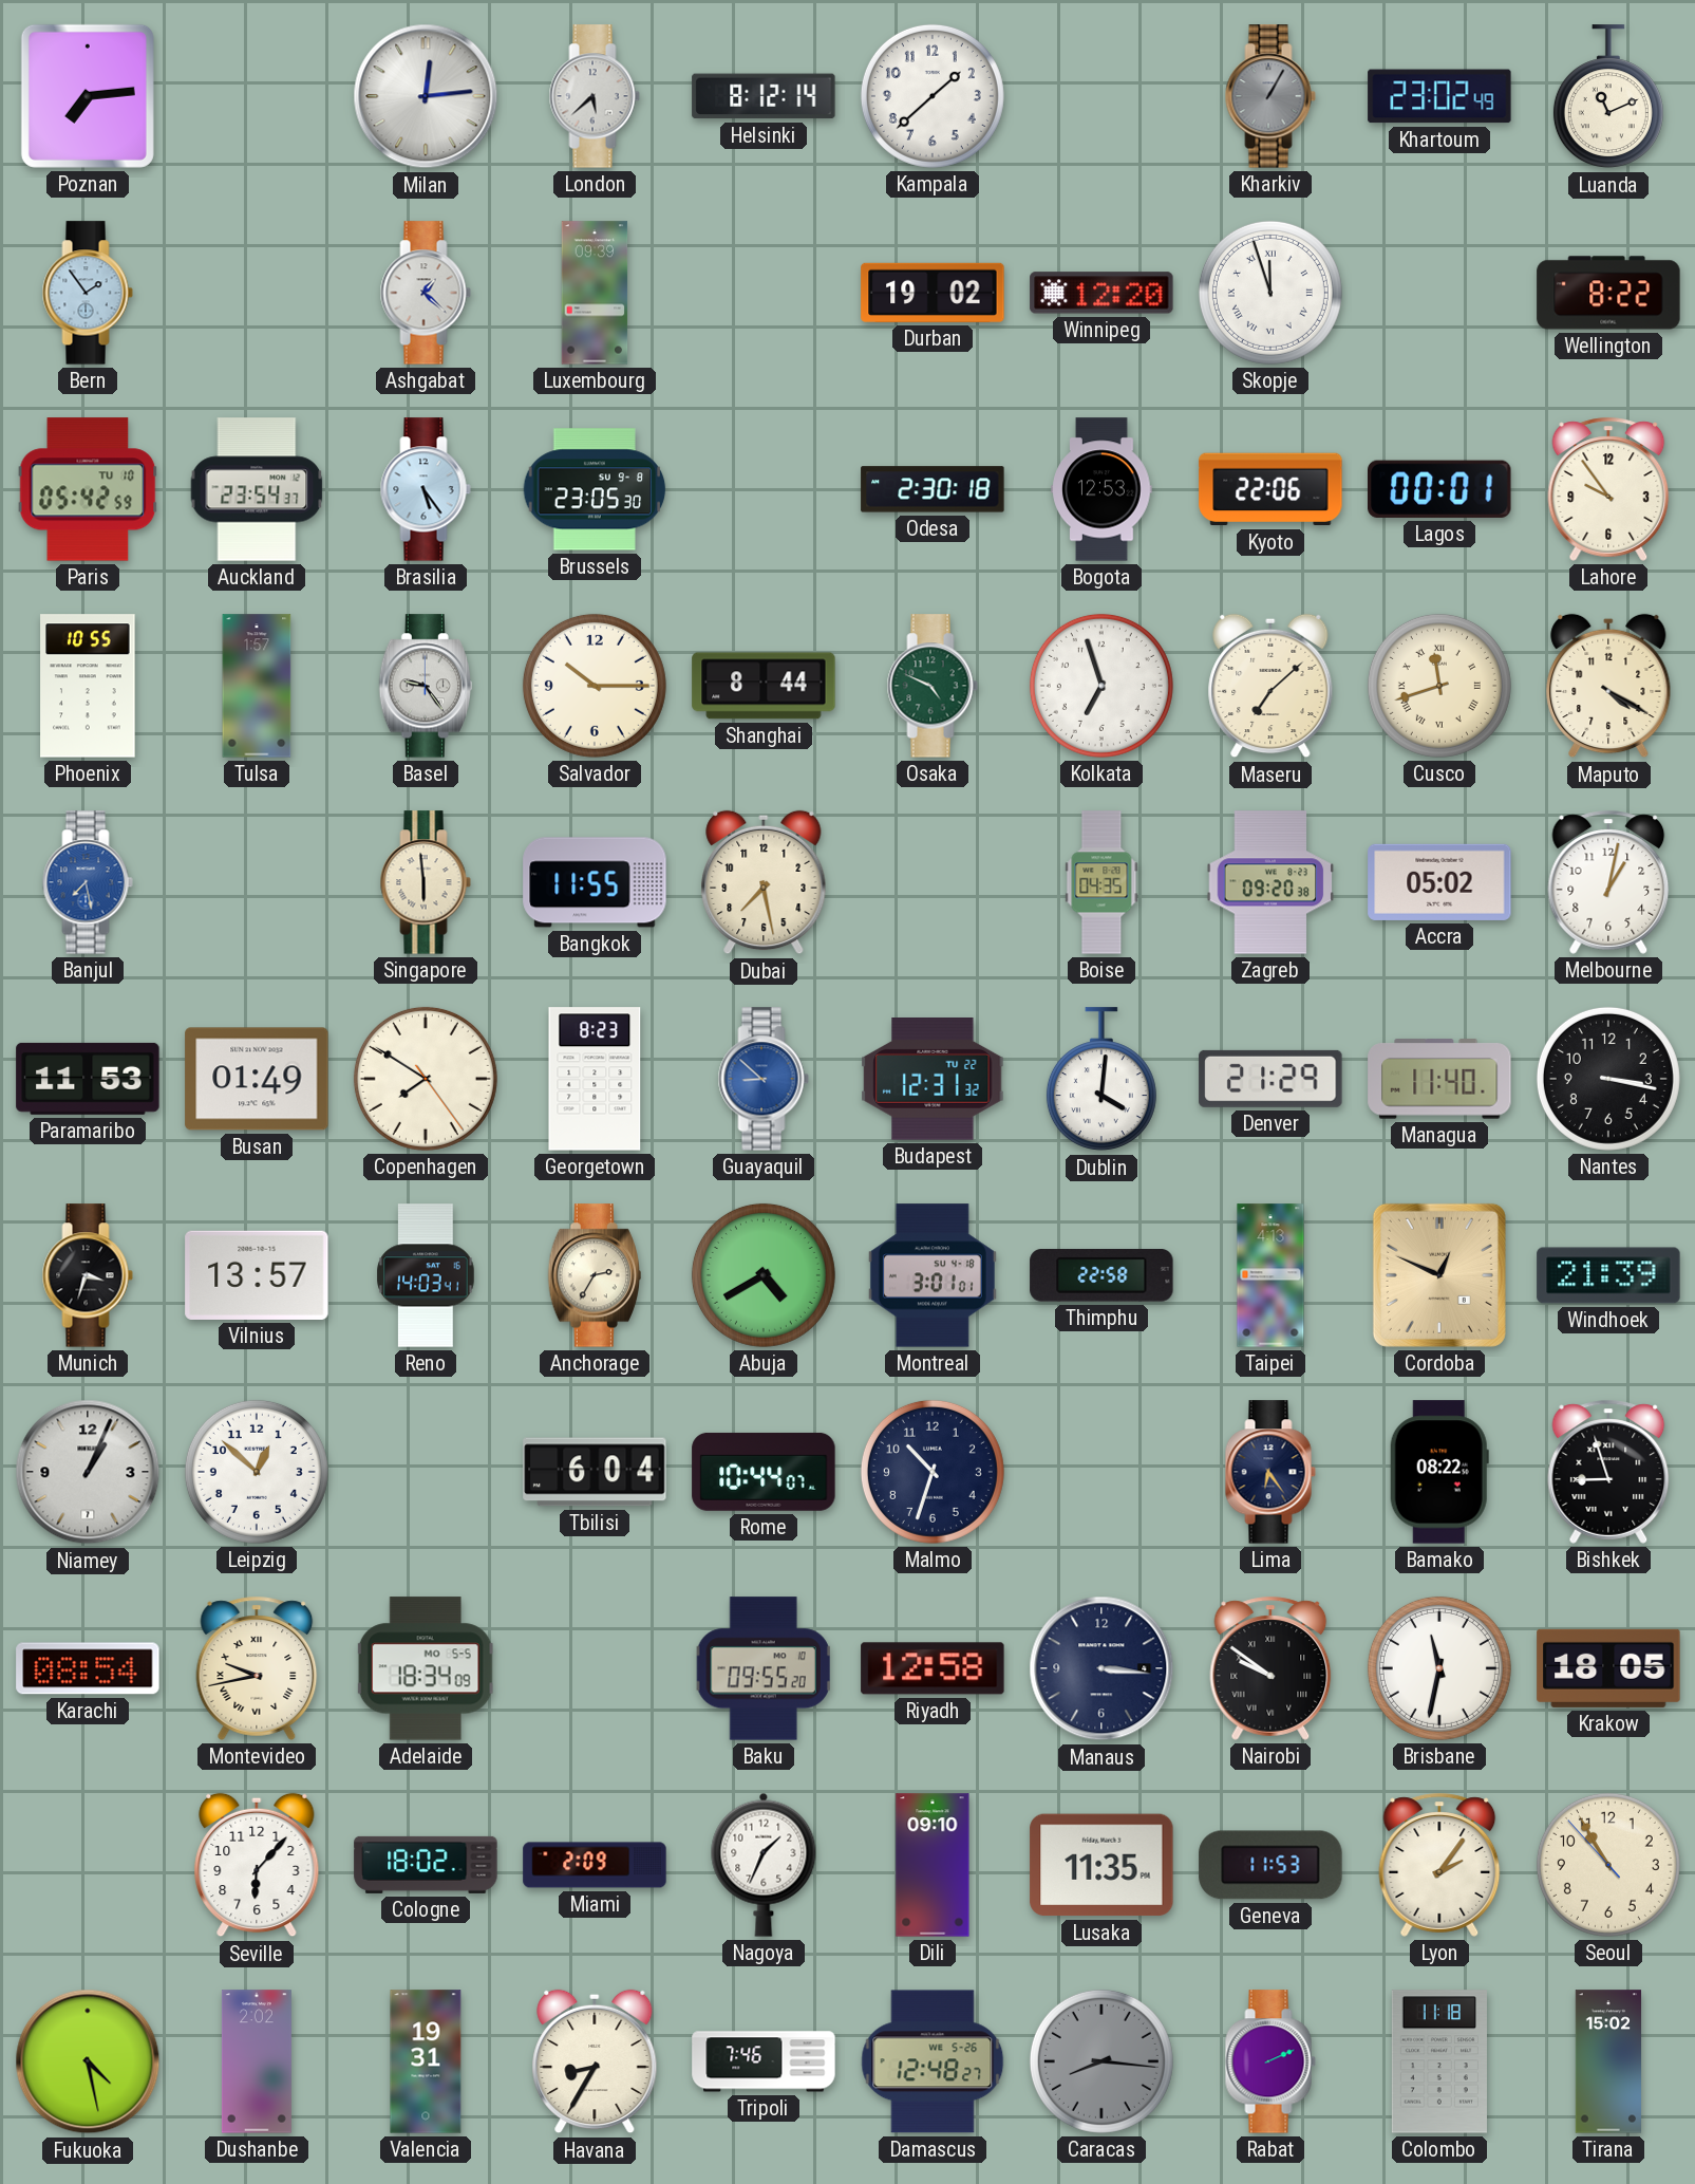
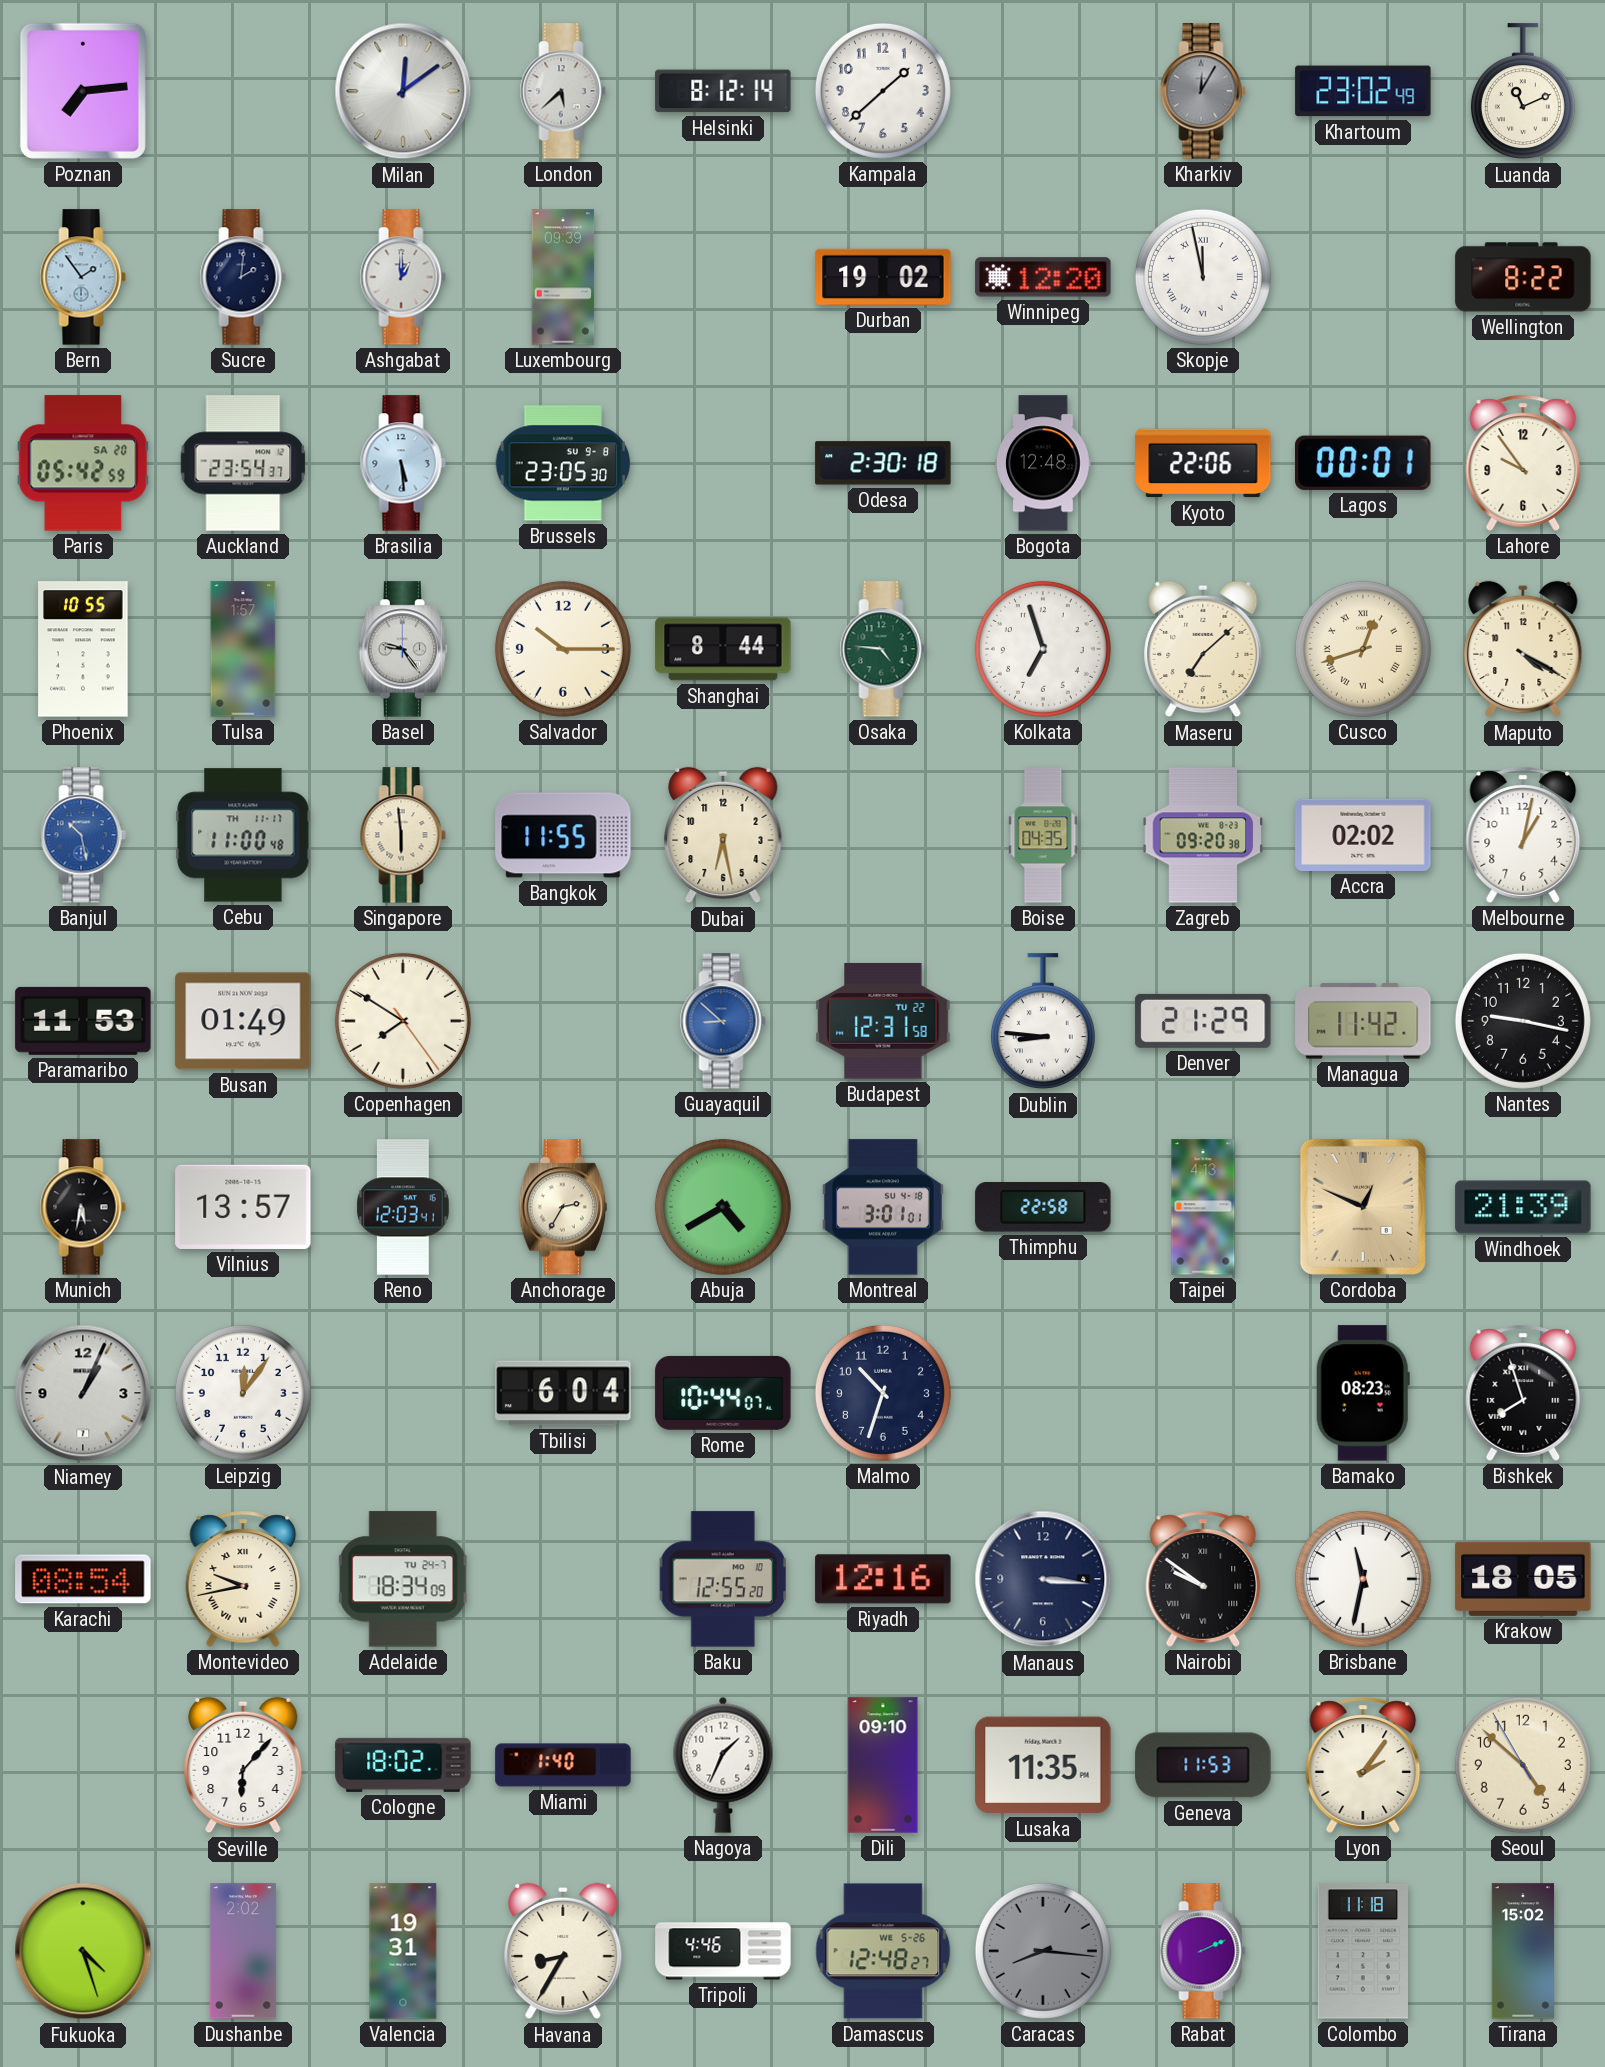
Milan: 12:14 -> 12:09 (403, 91)
Kharkiv: 1:05 -> 12:05 (1203, 91)
Sucre: none -> 2:01 (243, 277)
Ashgabat: 1:22 -> 1:00 (403, 277)
Skopje: 11:57 -> 11:58 (1203, 277)
Paris date: TU 10 -> SA 20 (83, 463)
Brasilia: 5:24 -> 5:29 (403, 463)
Bogota: 12:53 -> 12:48 (1043, 463)
Osaka: 4:49 -> 4:46 (883, 649)
Cusco: 11:42 -> 12:42 (1363, 649)
Banjul: 7:28 -> 10:28 (83, 835)
Cebu: none -> 11:00 (243, 835)
Dubai: 7:28 -> 6:28 (723, 835)
Accra: 05:02 -> 02:02 (1363, 835)
Georgetown: 8:23 -> none (595, 1079)
Budapest: 12:31:32 -> 12:31:58 (883, 1022)
Dublin: 4:01 -> 8:46 (1043, 1022)
Managua: 11:40 -> 11:42 (1363, 1021)
Nantes: 3:17 -> 9:17 (1523, 1021)
Munich: 3:33 -> 5:32 (83, 1207)
Reno: 14:03 -> 12:03 (403, 1207)
Leipzig: 12:52 -> 12:06 (243, 1393)
Lima: 6:24 -> none (1270, 1472)
Bamako: 08:22 -> 08:23 (1363, 1393)
Bishkek: 8:57 -> 7:57 (1523, 1393)
Adelaide date: MO 5-5 -> TU 24-7 (403, 1579)
Baku: 09:55 -> 12:55 (723, 1579)
Riyadh: 12:58 -> 12:16 (883, 1579)
Miami: 2:09 -> 1:40 (563, 1765)
Seoul: 10:54 -> 4:51 (1523, 1765)
Fukuoka: 4:28 -> 4:27 (83, 1951)
Tripoli: 7:46 -> 4:46 (723, 1951)
